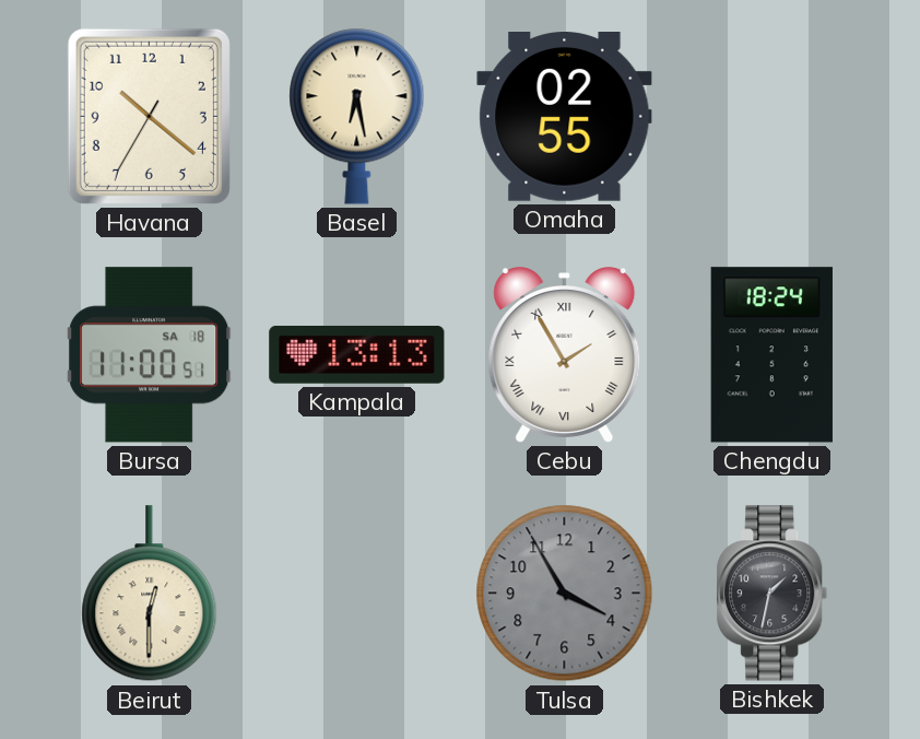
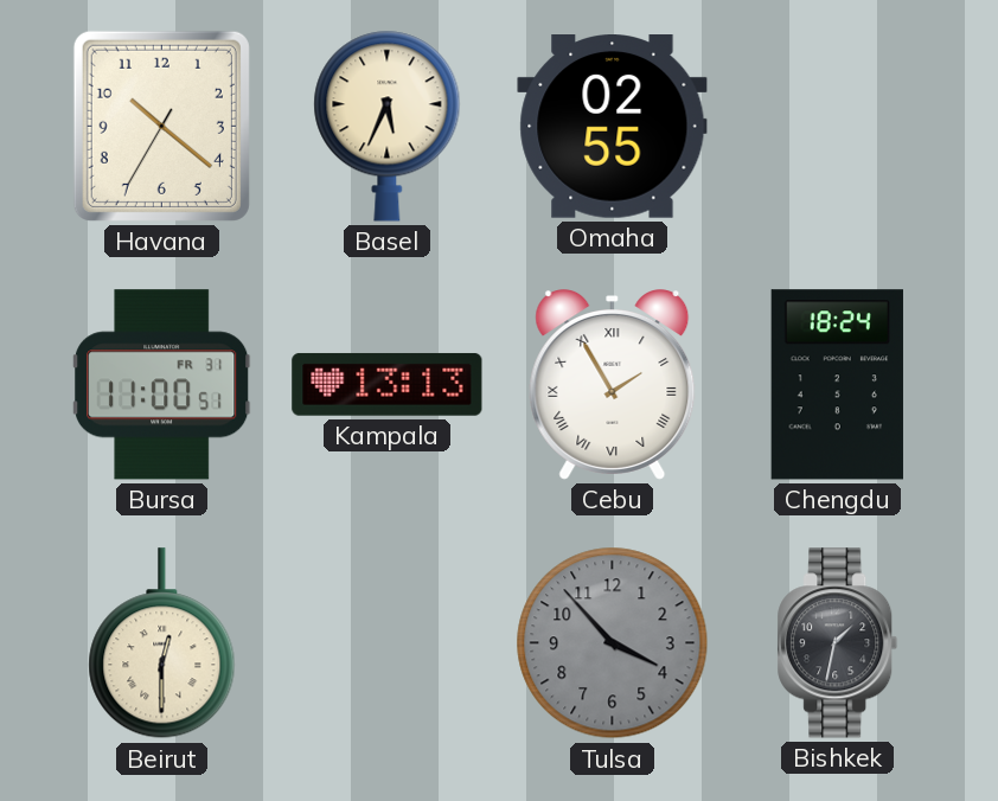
Basel: 6:28 -> 5:34 (388, 126)
Bursa date: SA 18 -> FR 31 (162, 385)
Tulsa: 3:55 -> 3:53 (613, 643)
